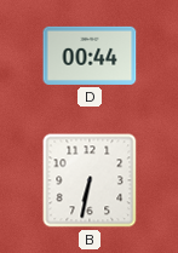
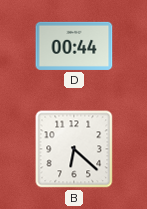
B: 6:32 -> 6:22 (74, 149)
